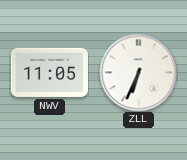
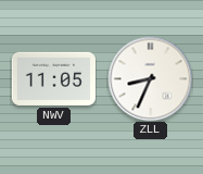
ZLL: 6:34 -> 8:34 (150, 78)
